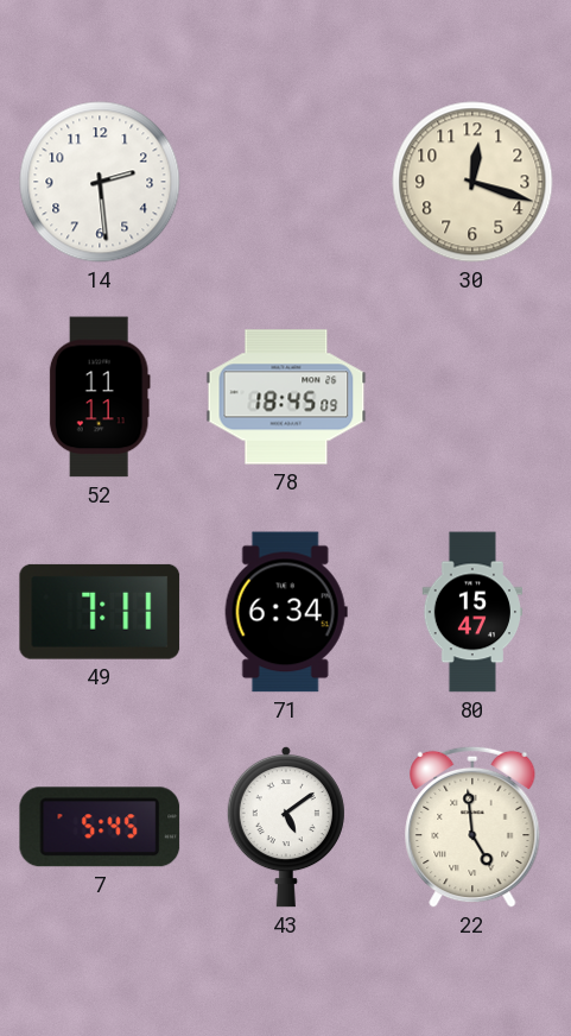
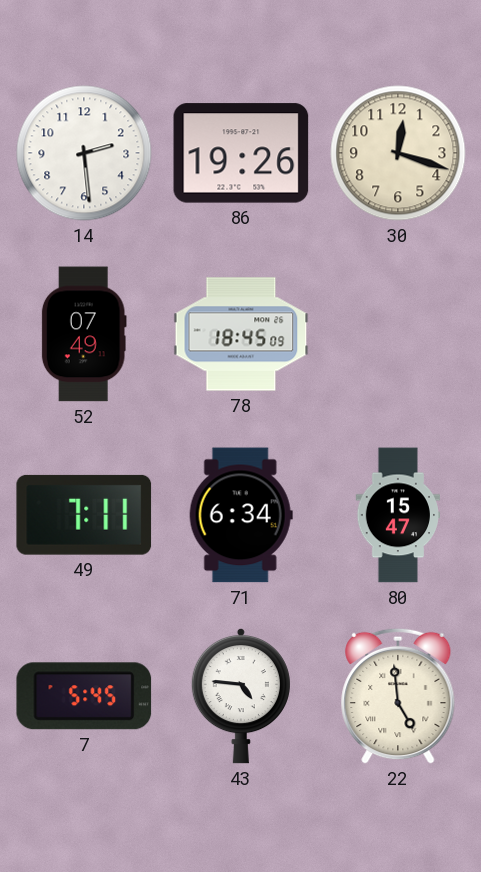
86: none -> 19:26 (241, 153)
52: 11:11 -> 07:49 (84, 334)
43: 5:09 -> 4:46 (241, 696)
